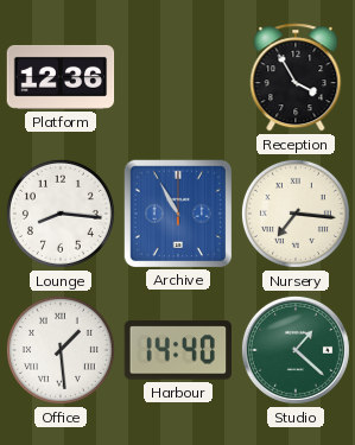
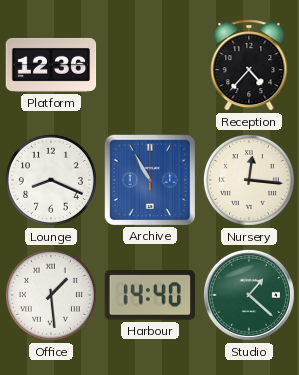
Reception: 3:55 -> 4:37 (249, 65)
Lounge: 8:16 -> 8:19 (51, 180)
Nursery: 7:16 -> 12:16 (249, 180)
